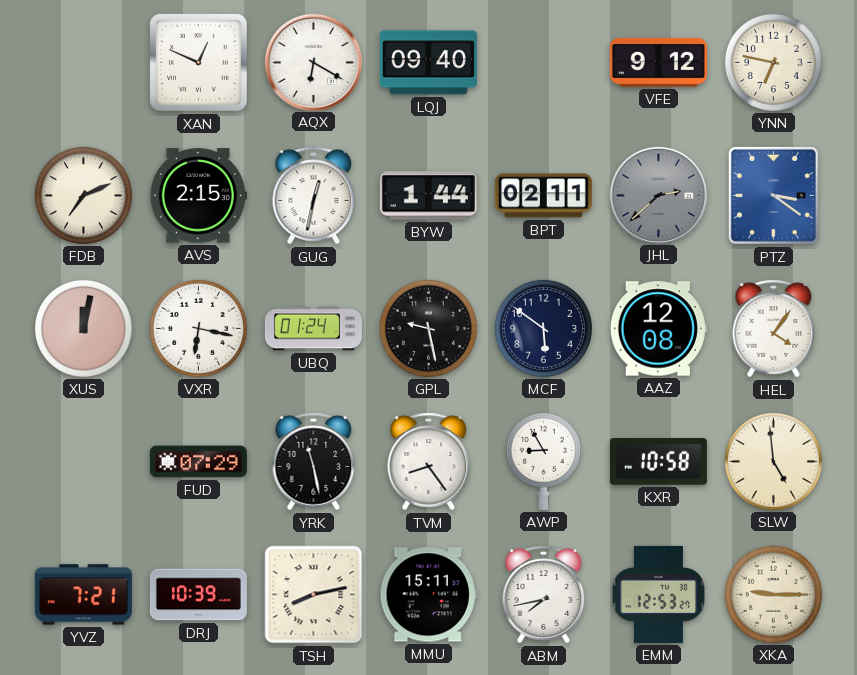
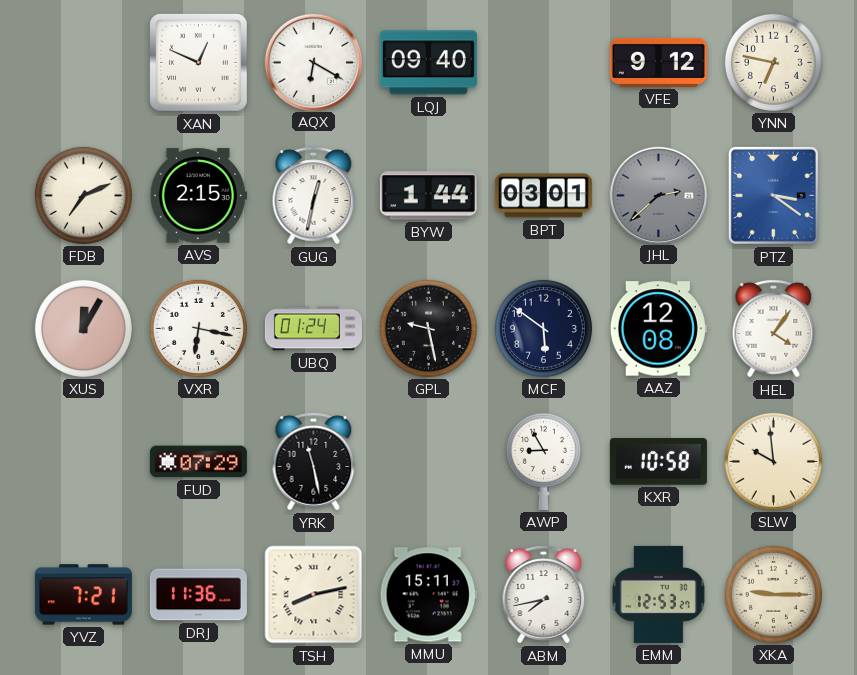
BPT: 02:11 -> 03:01 (543, 196)
XUS: 12:02 -> 12:05 (83, 328)
TVM: 8:24 -> none (429, 462)
SLW: 4:59 -> 9:59 (773, 461)
DRJ: 10:39 -> 11:36 (198, 595)
